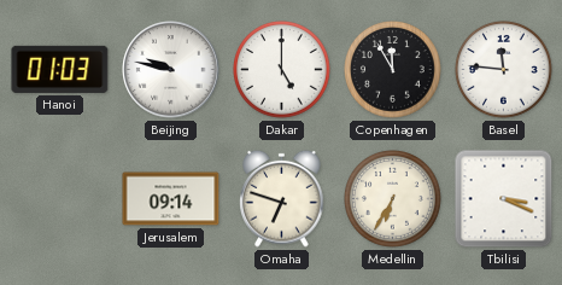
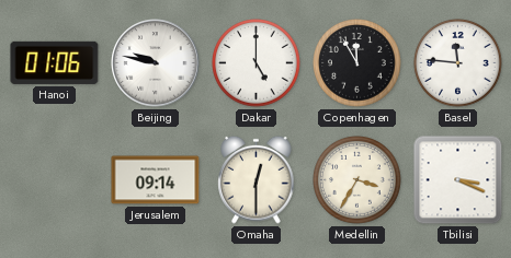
Hanoi: 01:03 -> 01:06 (55, 62)
Omaha: 6:48 -> 12:30 (257, 179)
Medellin: 6:35 -> 3:35 (357, 180)
